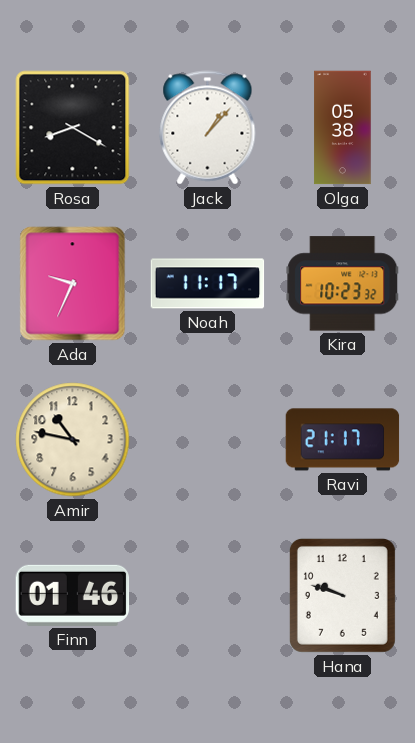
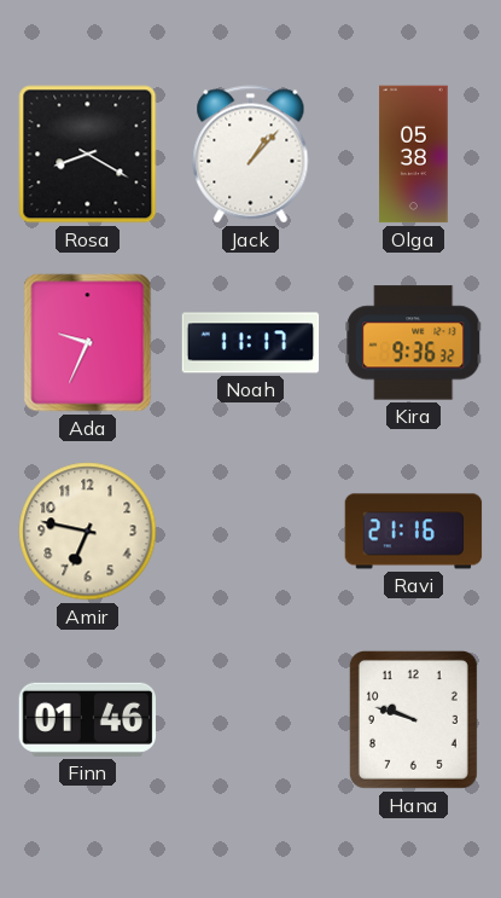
Kira: 10:23 -> 9:36 (414, 343)
Amir: 10:47 -> 6:47 (88, 532)
Ravi: 21:17 -> 21:16 (414, 532)
